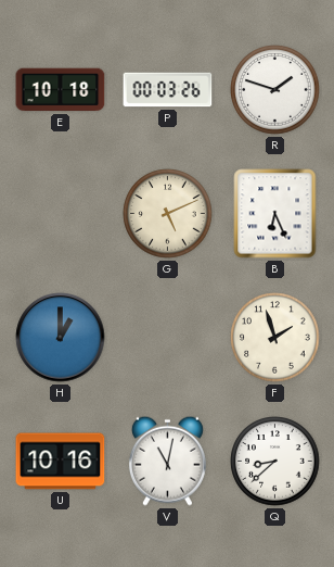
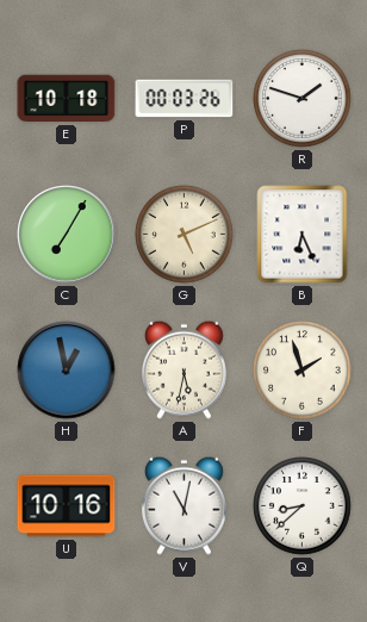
C: none -> 7:05 (67, 235)
H: 1:00 -> 12:58 (67, 371)
A: none -> 5:32 (183, 369)
